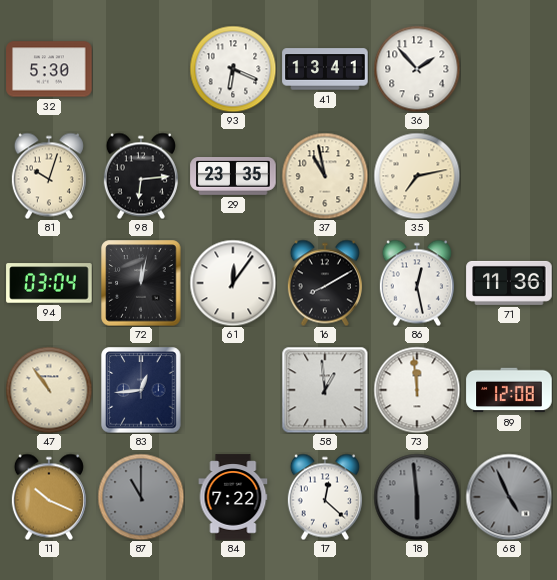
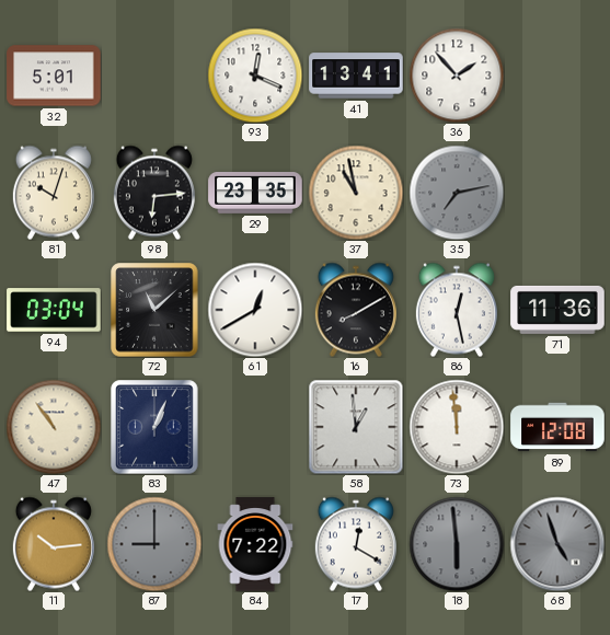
32: 5:30 -> 5:01 (54, 76)
93: 6:19 -> 12:19 (255, 76)
35 dial: cream -> grey (457, 193)
72: 12:02 -> 11:08 (154, 310)
61: 12:06 -> 12:40 (255, 310)
83: 12:44 -> 1:04 (154, 427)
11: 10:19 -> 10:14 (54, 544)
87: 11:00 -> 9:00 (154, 544)
17: 12:22 -> 12:20 (356, 544)
68: 4:56 -> 4:57 (557, 544)
